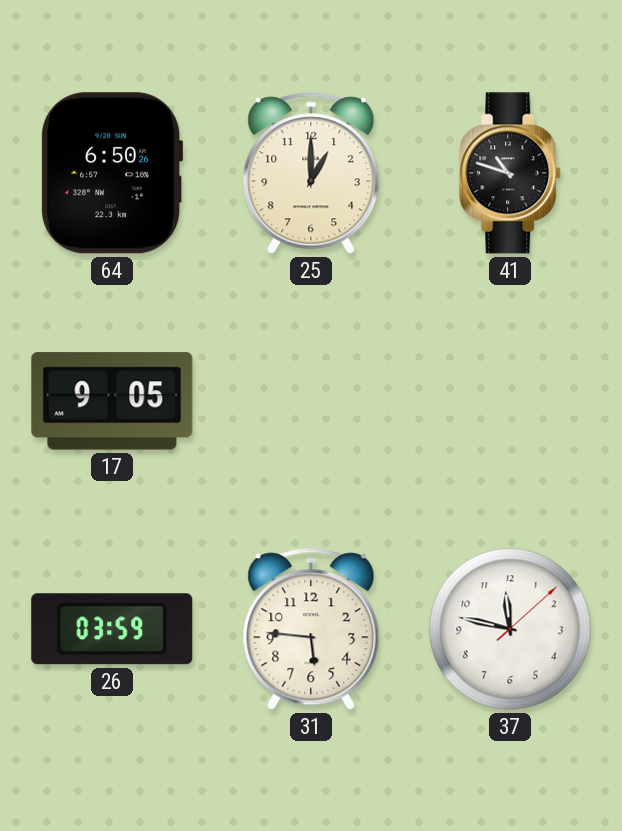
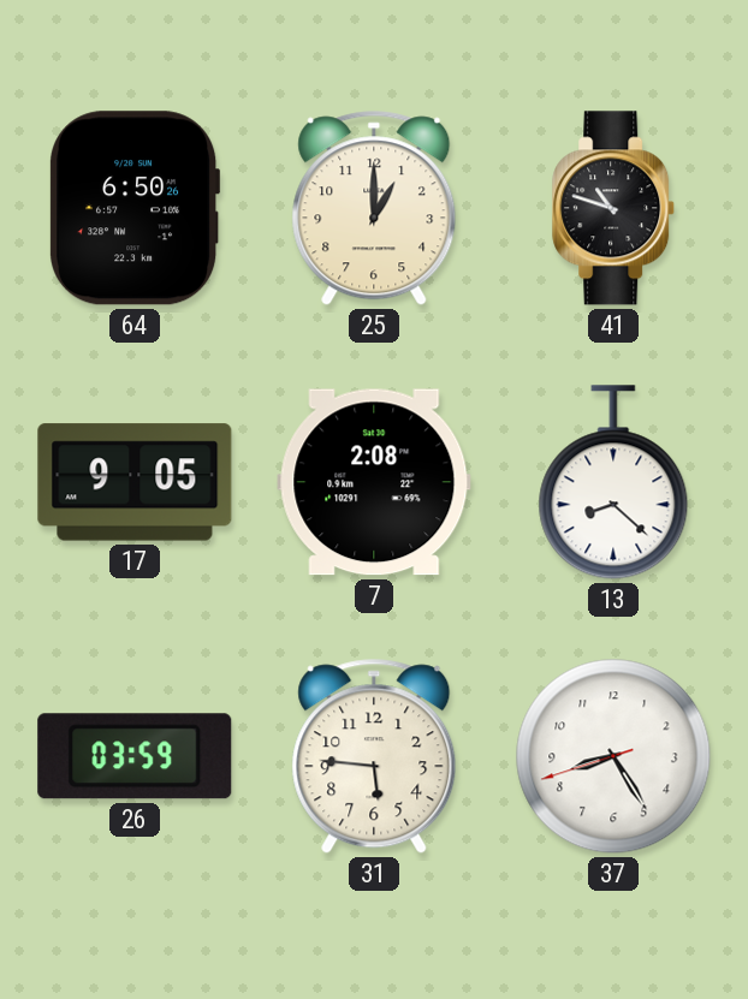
7: none -> 2:08 (374, 482)
13: none -> 8:22 (613, 482)
37: 11:47 -> 8:24 (613, 756)
